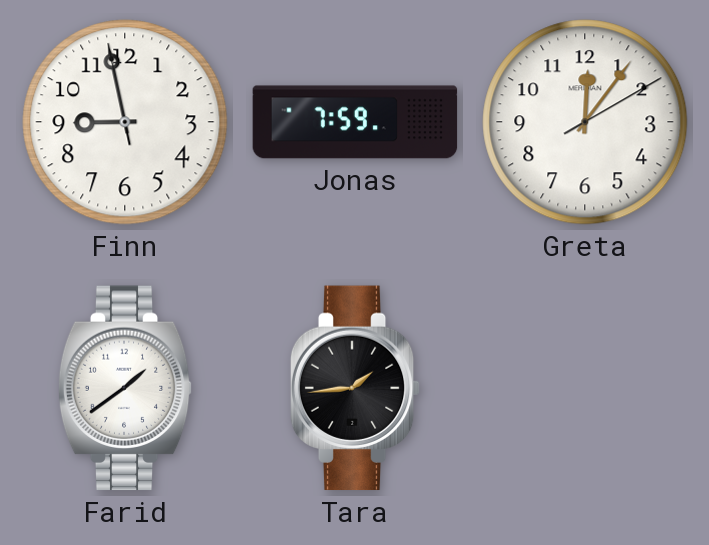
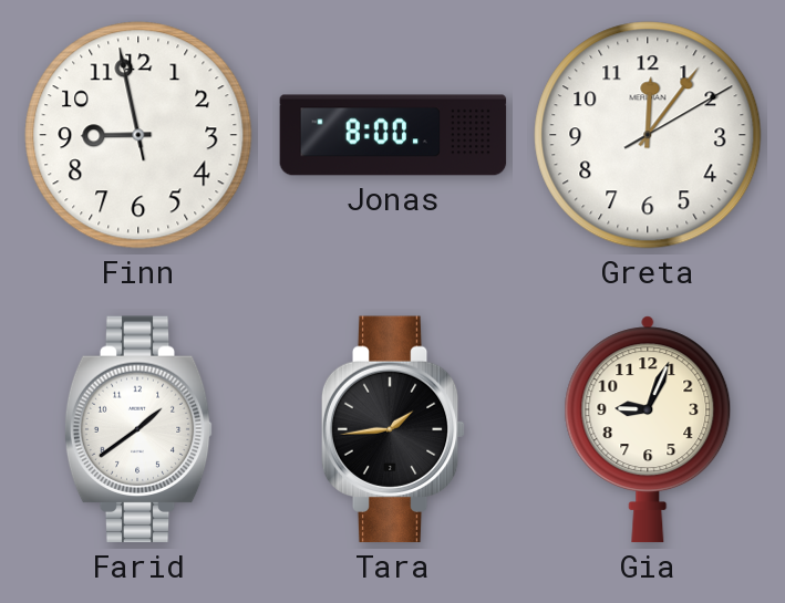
Jonas: 7:59 -> 8:00 (393, 135)
Gia: none -> 9:04 (648, 429)
